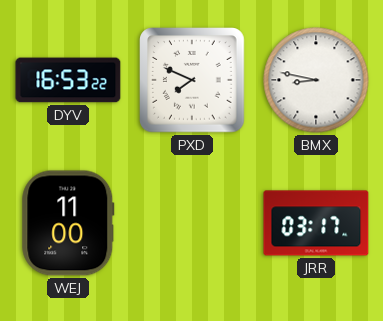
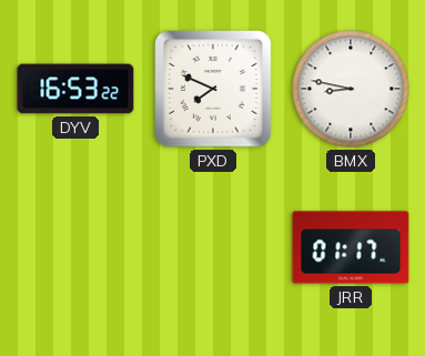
WEJ: 11:00 -> none (68, 223)
JRR: 03:17 -> 01:17 (351, 247)
